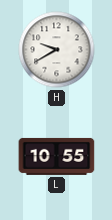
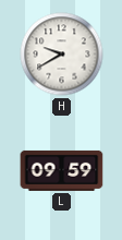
L: 10:55 -> 09:59 (62, 170)
